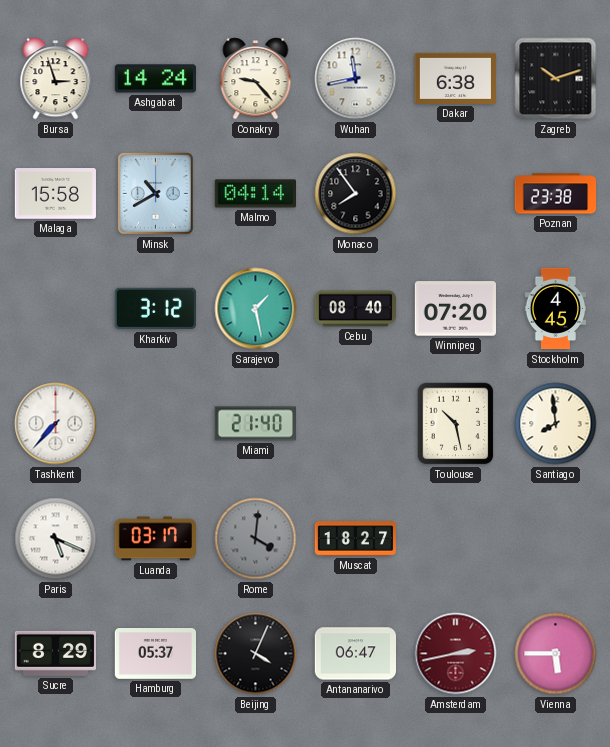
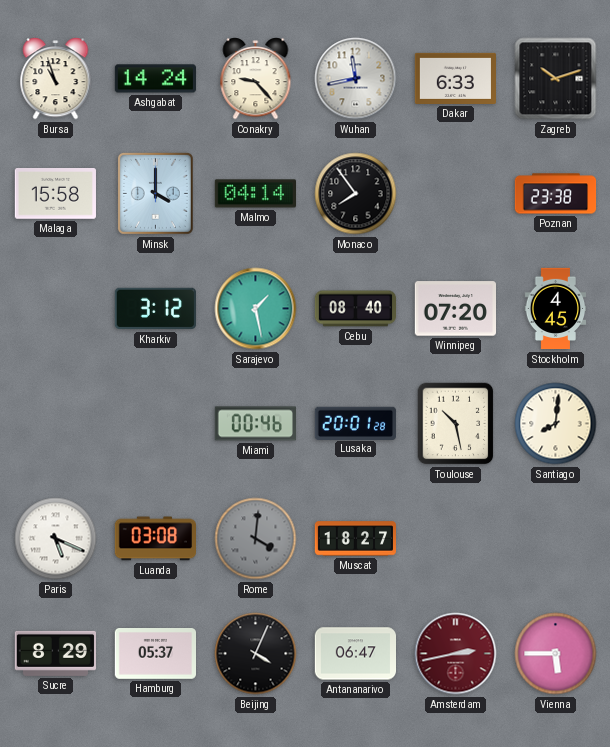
Bursa: 2:57 -> 10:57 (56, 79)
Dakar: 6:38 -> 6:33 (455, 78)
Minsk: 10:40 -> 4:00 (155, 193)
Tashkent: 7:37 -> none (56, 424)
Miami: 21:40 -> 00:46 (255, 424)
Lusaka: none -> 20:01 (355, 423)
Santiago: 7:59 -> 8:01 (556, 424)
Luanda: 03:17 -> 03:08 (155, 539)
